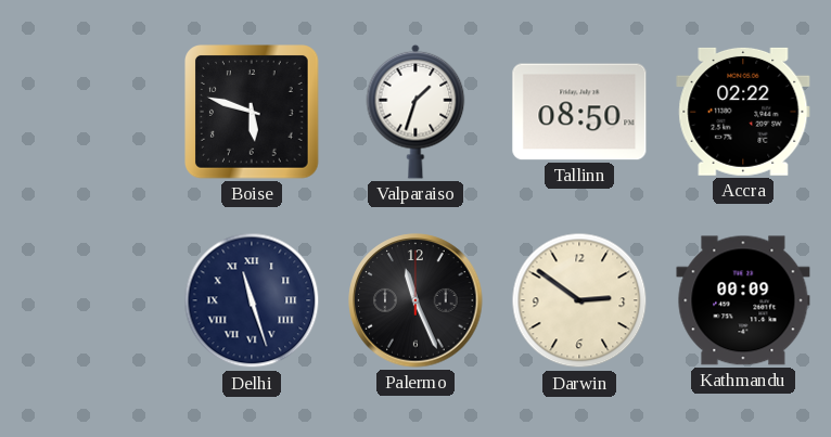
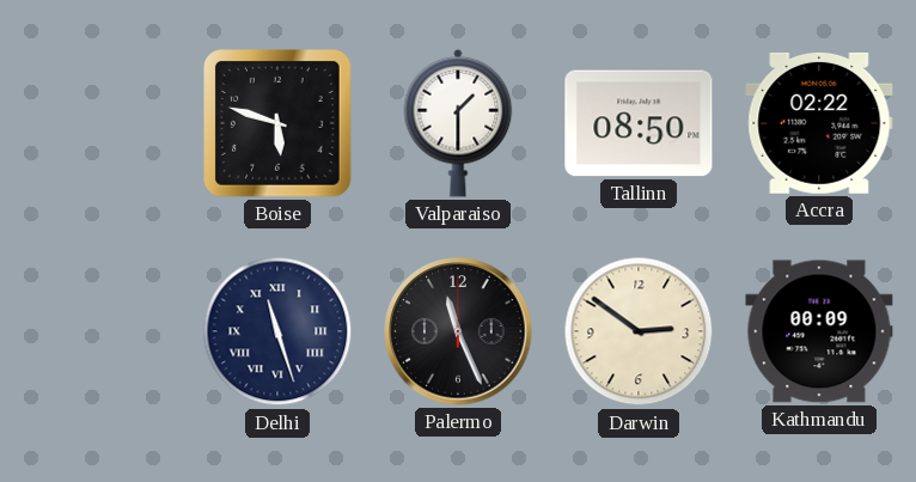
Valparaiso: 1:33 -> 1:30 (458, 123)
